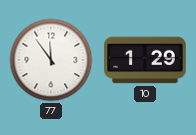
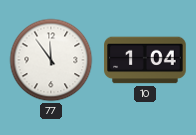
10: 1:29 -> 1:04 (145, 60)
